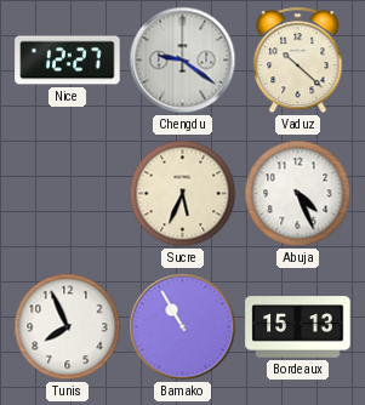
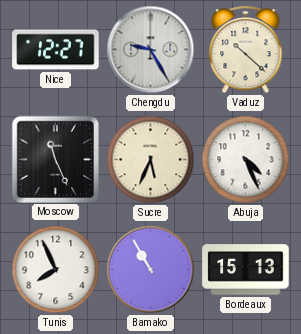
Chengdu: 9:21 -> 9:25 (151, 50)
Moscow: none -> 11:26 (55, 159)
